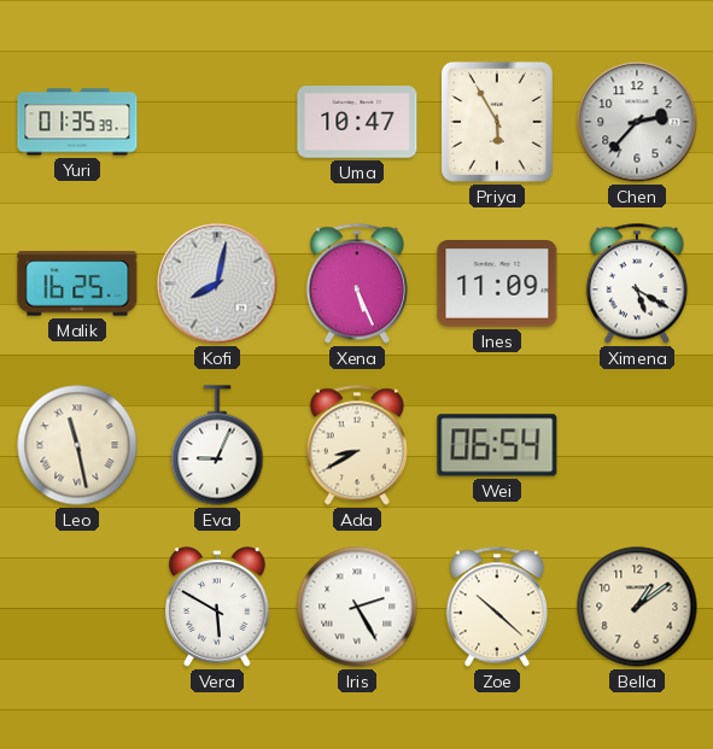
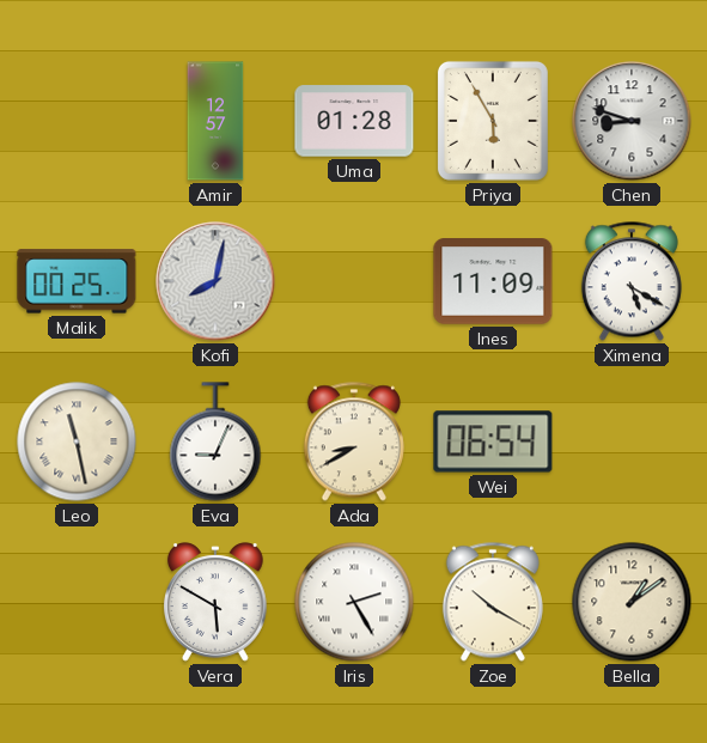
Yuri: 01:35 -> none (77, 122)
Amir: none -> 12:57 (215, 121)
Uma: 10:47 -> 01:28 (354, 121)
Chen: 2:37 -> 8:48 (632, 121)
Malik: 16:25 -> 00:25 (77, 281)
Xena: 5:26 -> none (357, 283)
Zoe: 10:22 -> 10:20 (493, 602)
